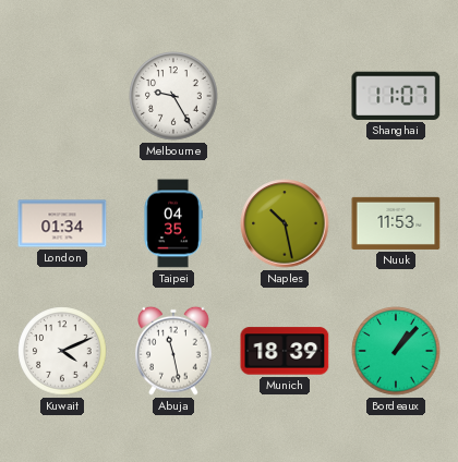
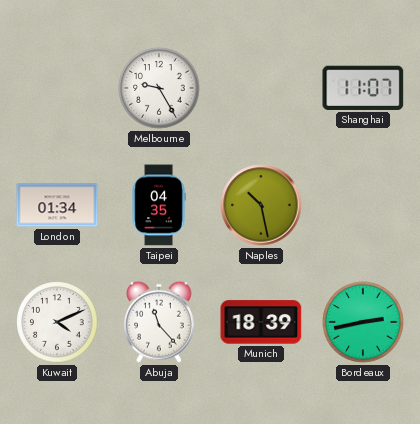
Nuuk: 11:53 -> none (396, 223)
Abuja: 11:28 -> 11:23 (160, 322)
Bordeaux: 1:07 -> 2:43 (363, 322)
